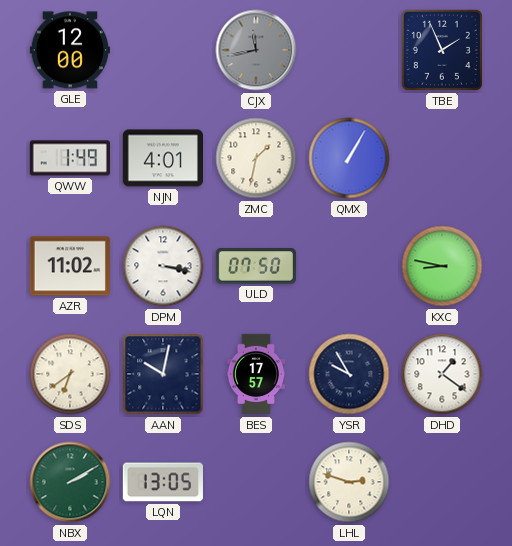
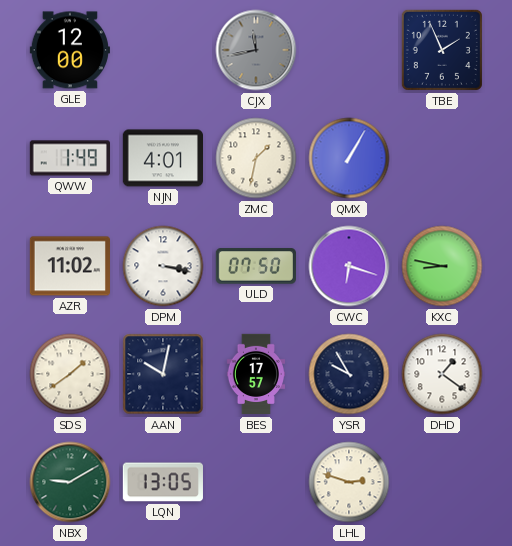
CWC: none -> 6:18 (349, 266)
SDS: 6:39 -> 1:39 (70, 374)
NBX: 2:10 -> 9:10 (70, 482)
